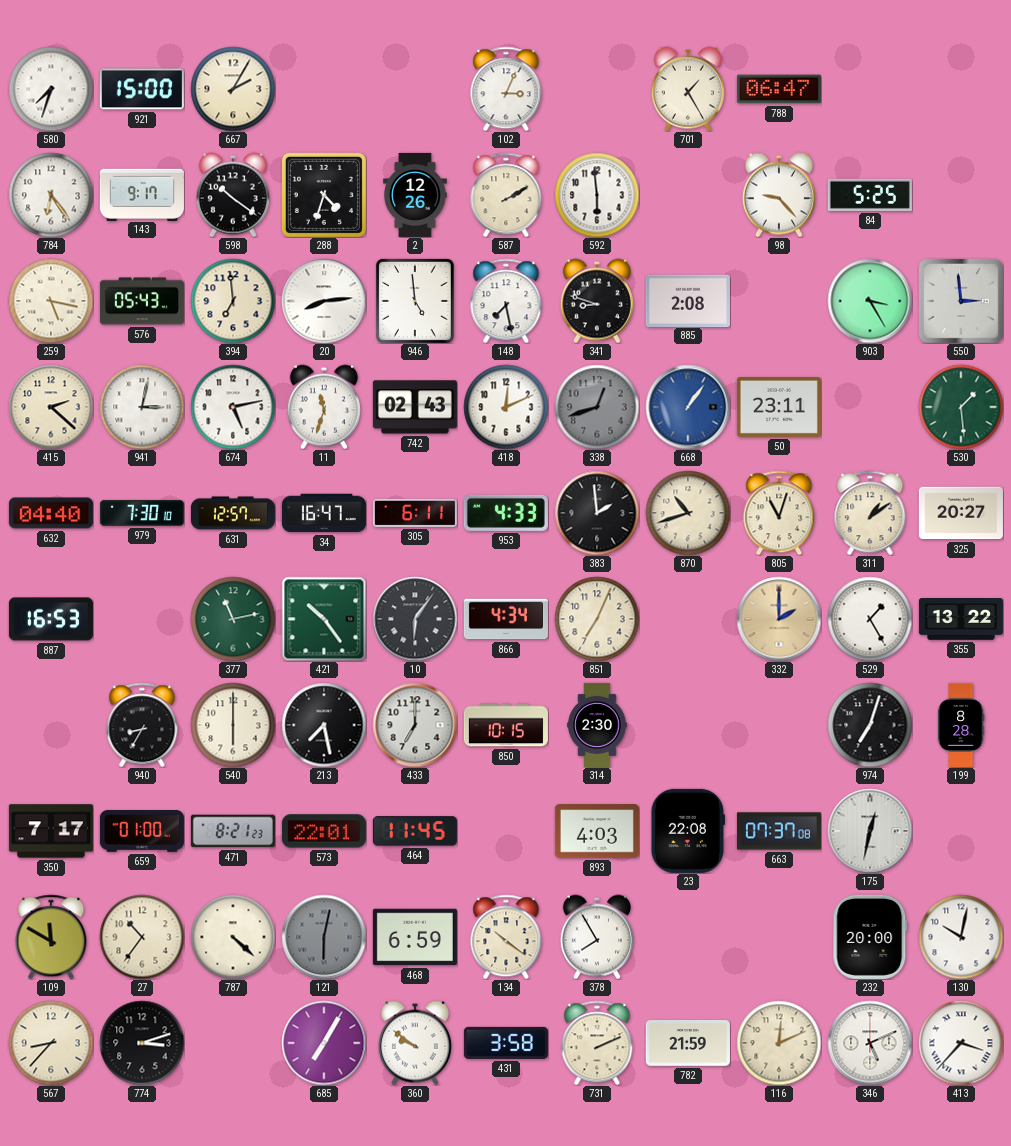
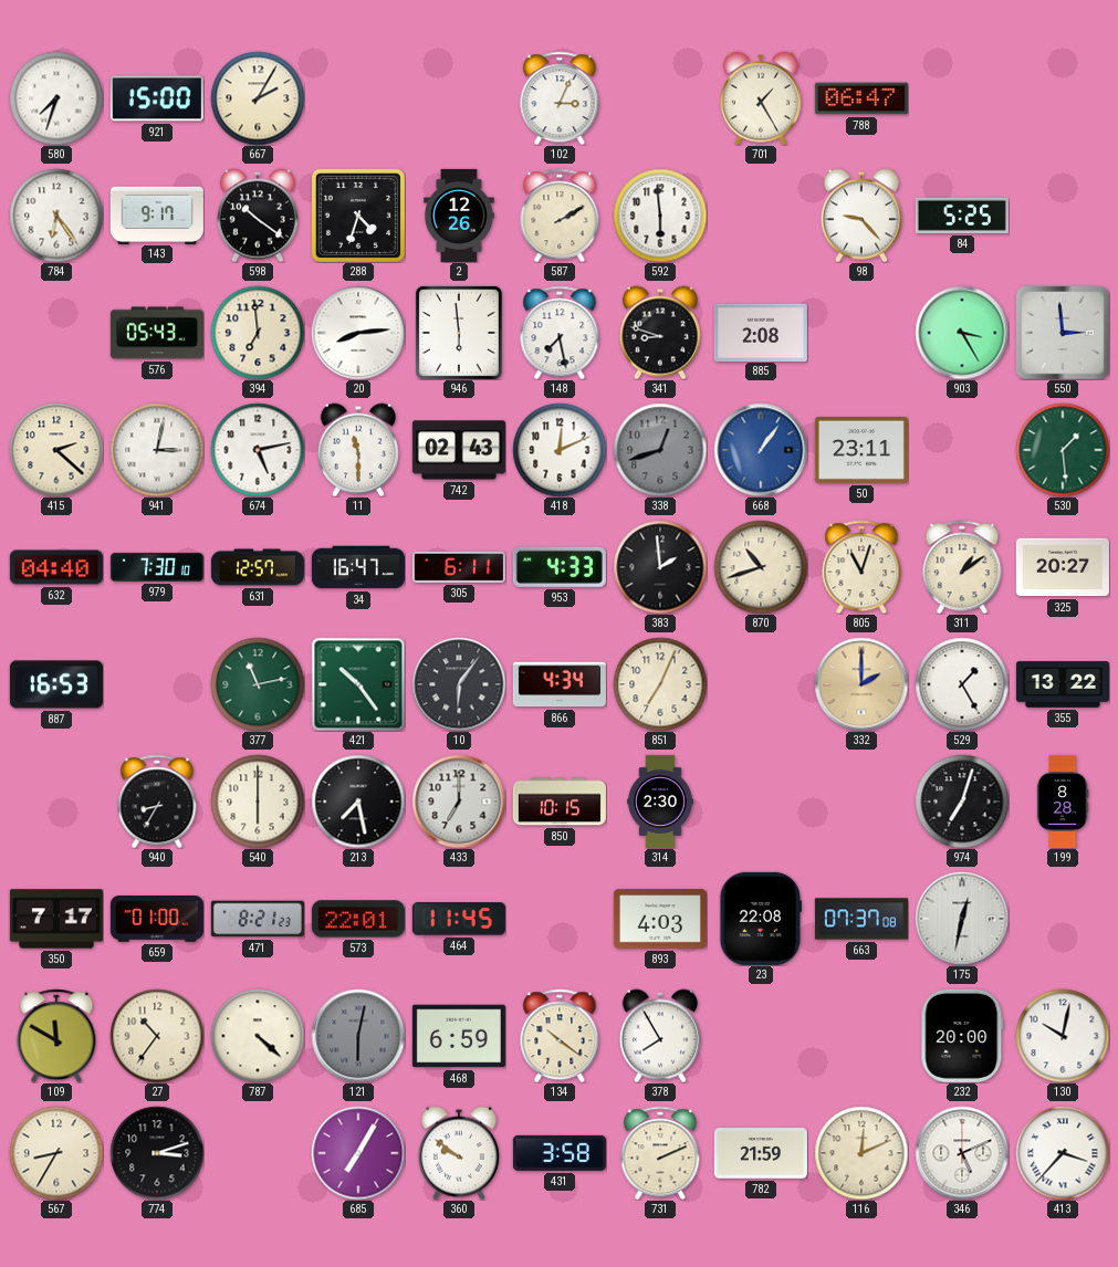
259: 5:17 -> none (51, 301)
946: 4:59 -> 5:59 (459, 333)
11: 11:33 -> 11:30 (358, 450)
567: 8:37 -> 8:35 (56, 1153)
